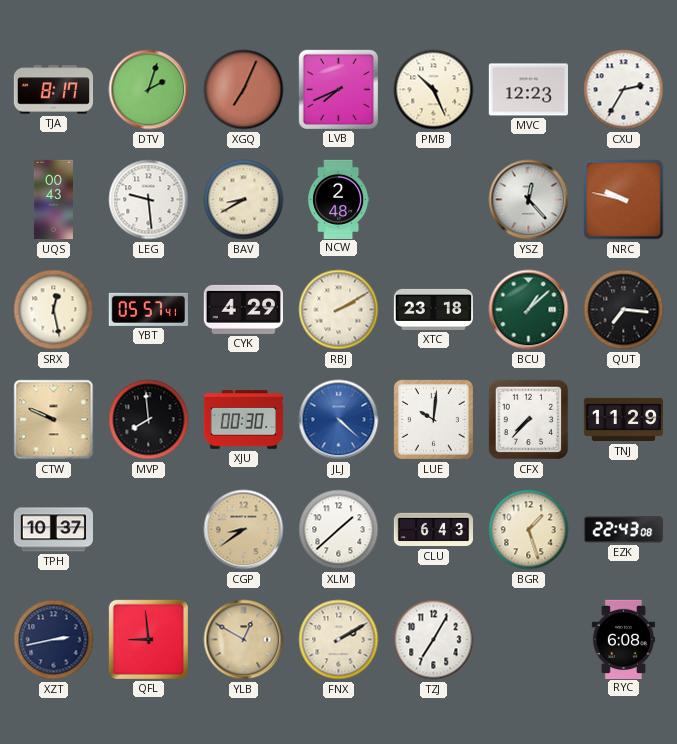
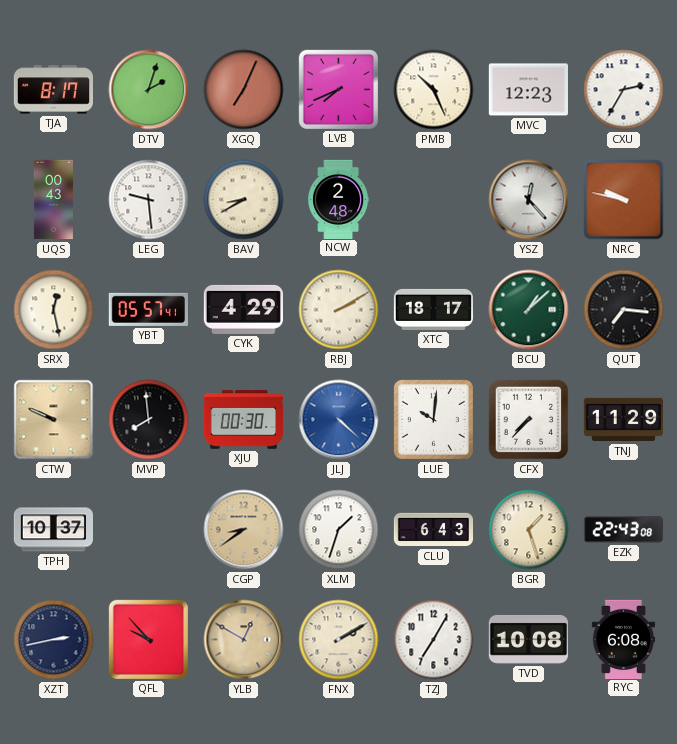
XTC: 23:18 -> 18:17 (433, 309)
XLM: 1:38 -> 1:33 (339, 530)
QFL: 8:59 -> 9:53 (148, 639)
TVD: none -> 10:08 (528, 639)
